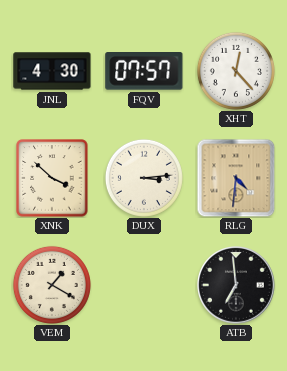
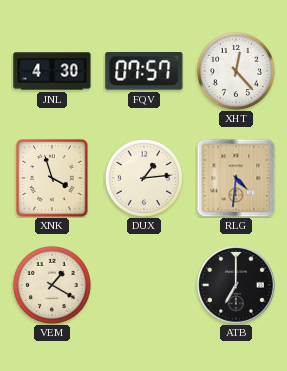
XNK: 3:52 -> 3:57 (52, 178)
DUX: 3:14 -> 1:14 (144, 178)
ATB: 6:59 -> 7:00 (237, 286)
